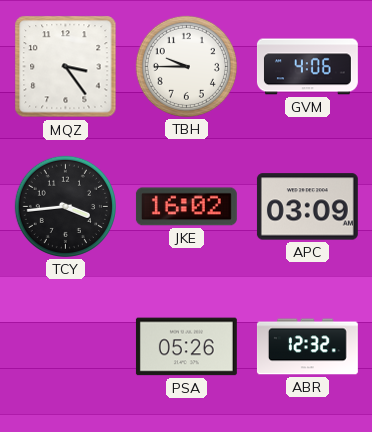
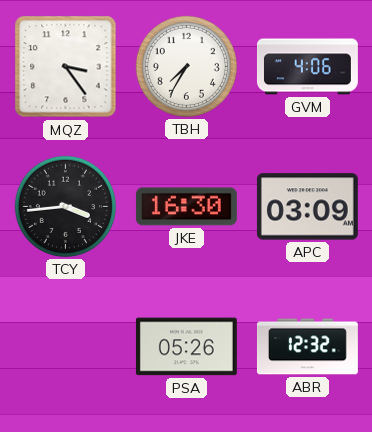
TBH: 9:45 -> 7:35 (186, 66)
JKE: 16:02 -> 16:30 (186, 207)
